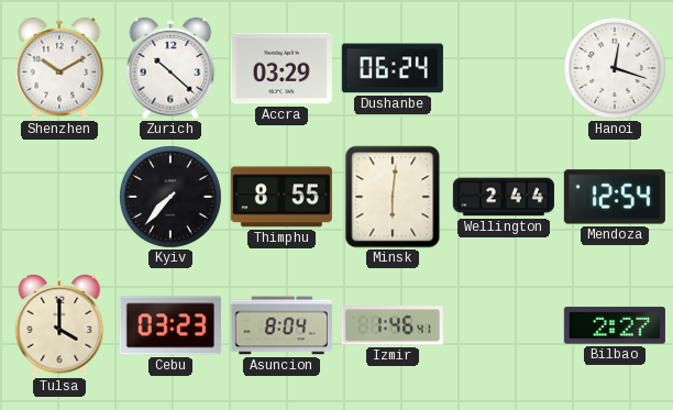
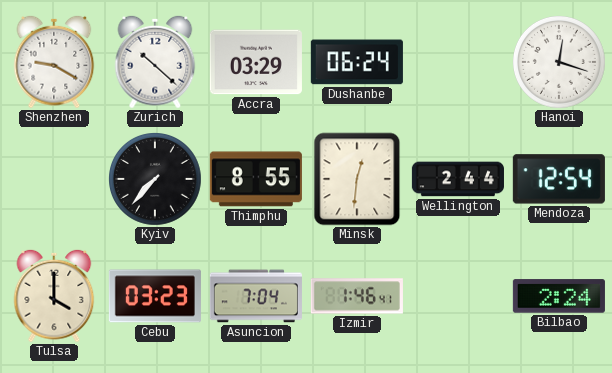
Shenzhen: 10:10 -> 9:20 (54, 62)
Minsk: 6:01 -> 12:31 (357, 179)
Asuncion: 8:04 -> 7:04 (256, 296)
Bilbao: 2:27 -> 2:24 (559, 296)
